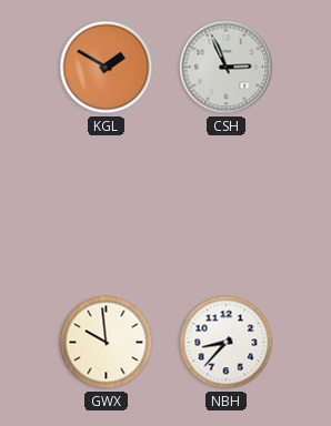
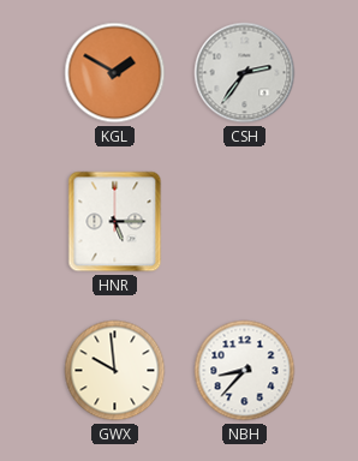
CSH: 2:56 -> 2:36 (245, 73)
HNR: none -> 5:15 (115, 222)
